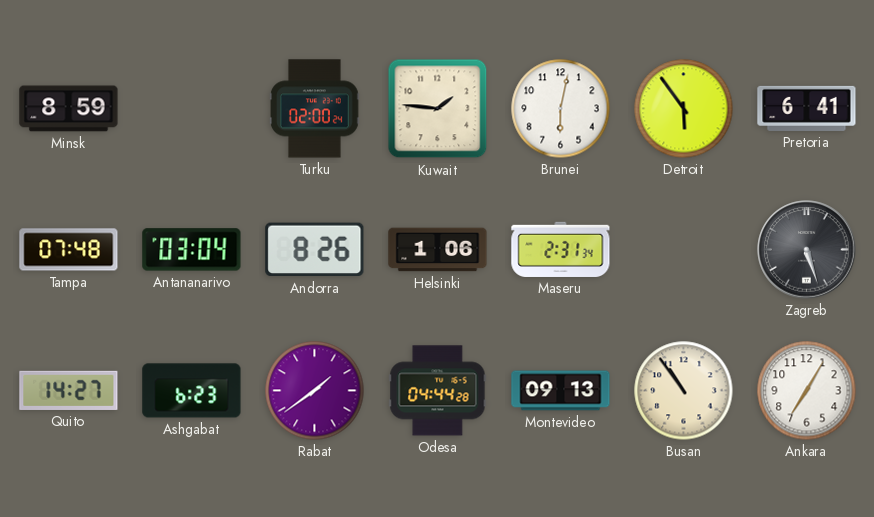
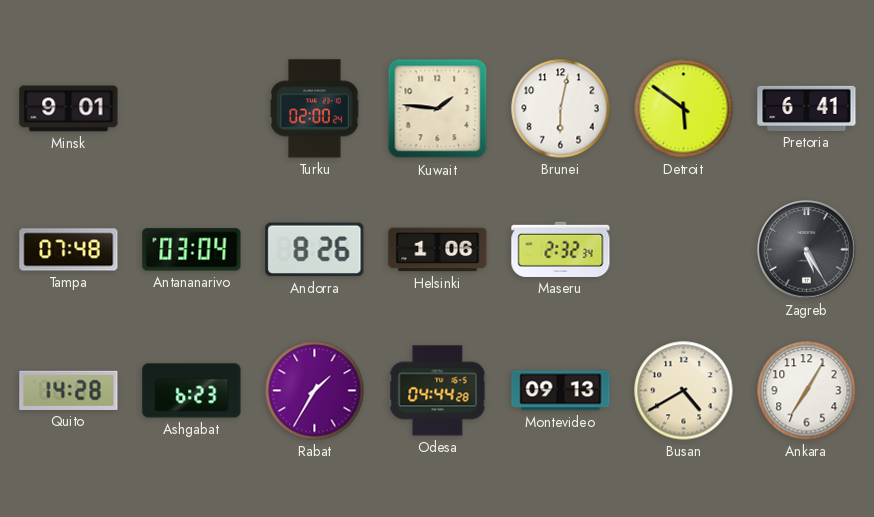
Minsk: 8:59 -> 9:01 (69, 109)
Detroit: 5:54 -> 5:51 (684, 109)
Maseru: 2:31 -> 2:32 (561, 249)
Zagreb: 5:27 -> 5:25 (807, 250)
Quito: 14:27 -> 14:28 (69, 390)
Rabat: 1:39 -> 1:35 (315, 391)
Busan: 10:54 -> 4:40 (684, 391)
